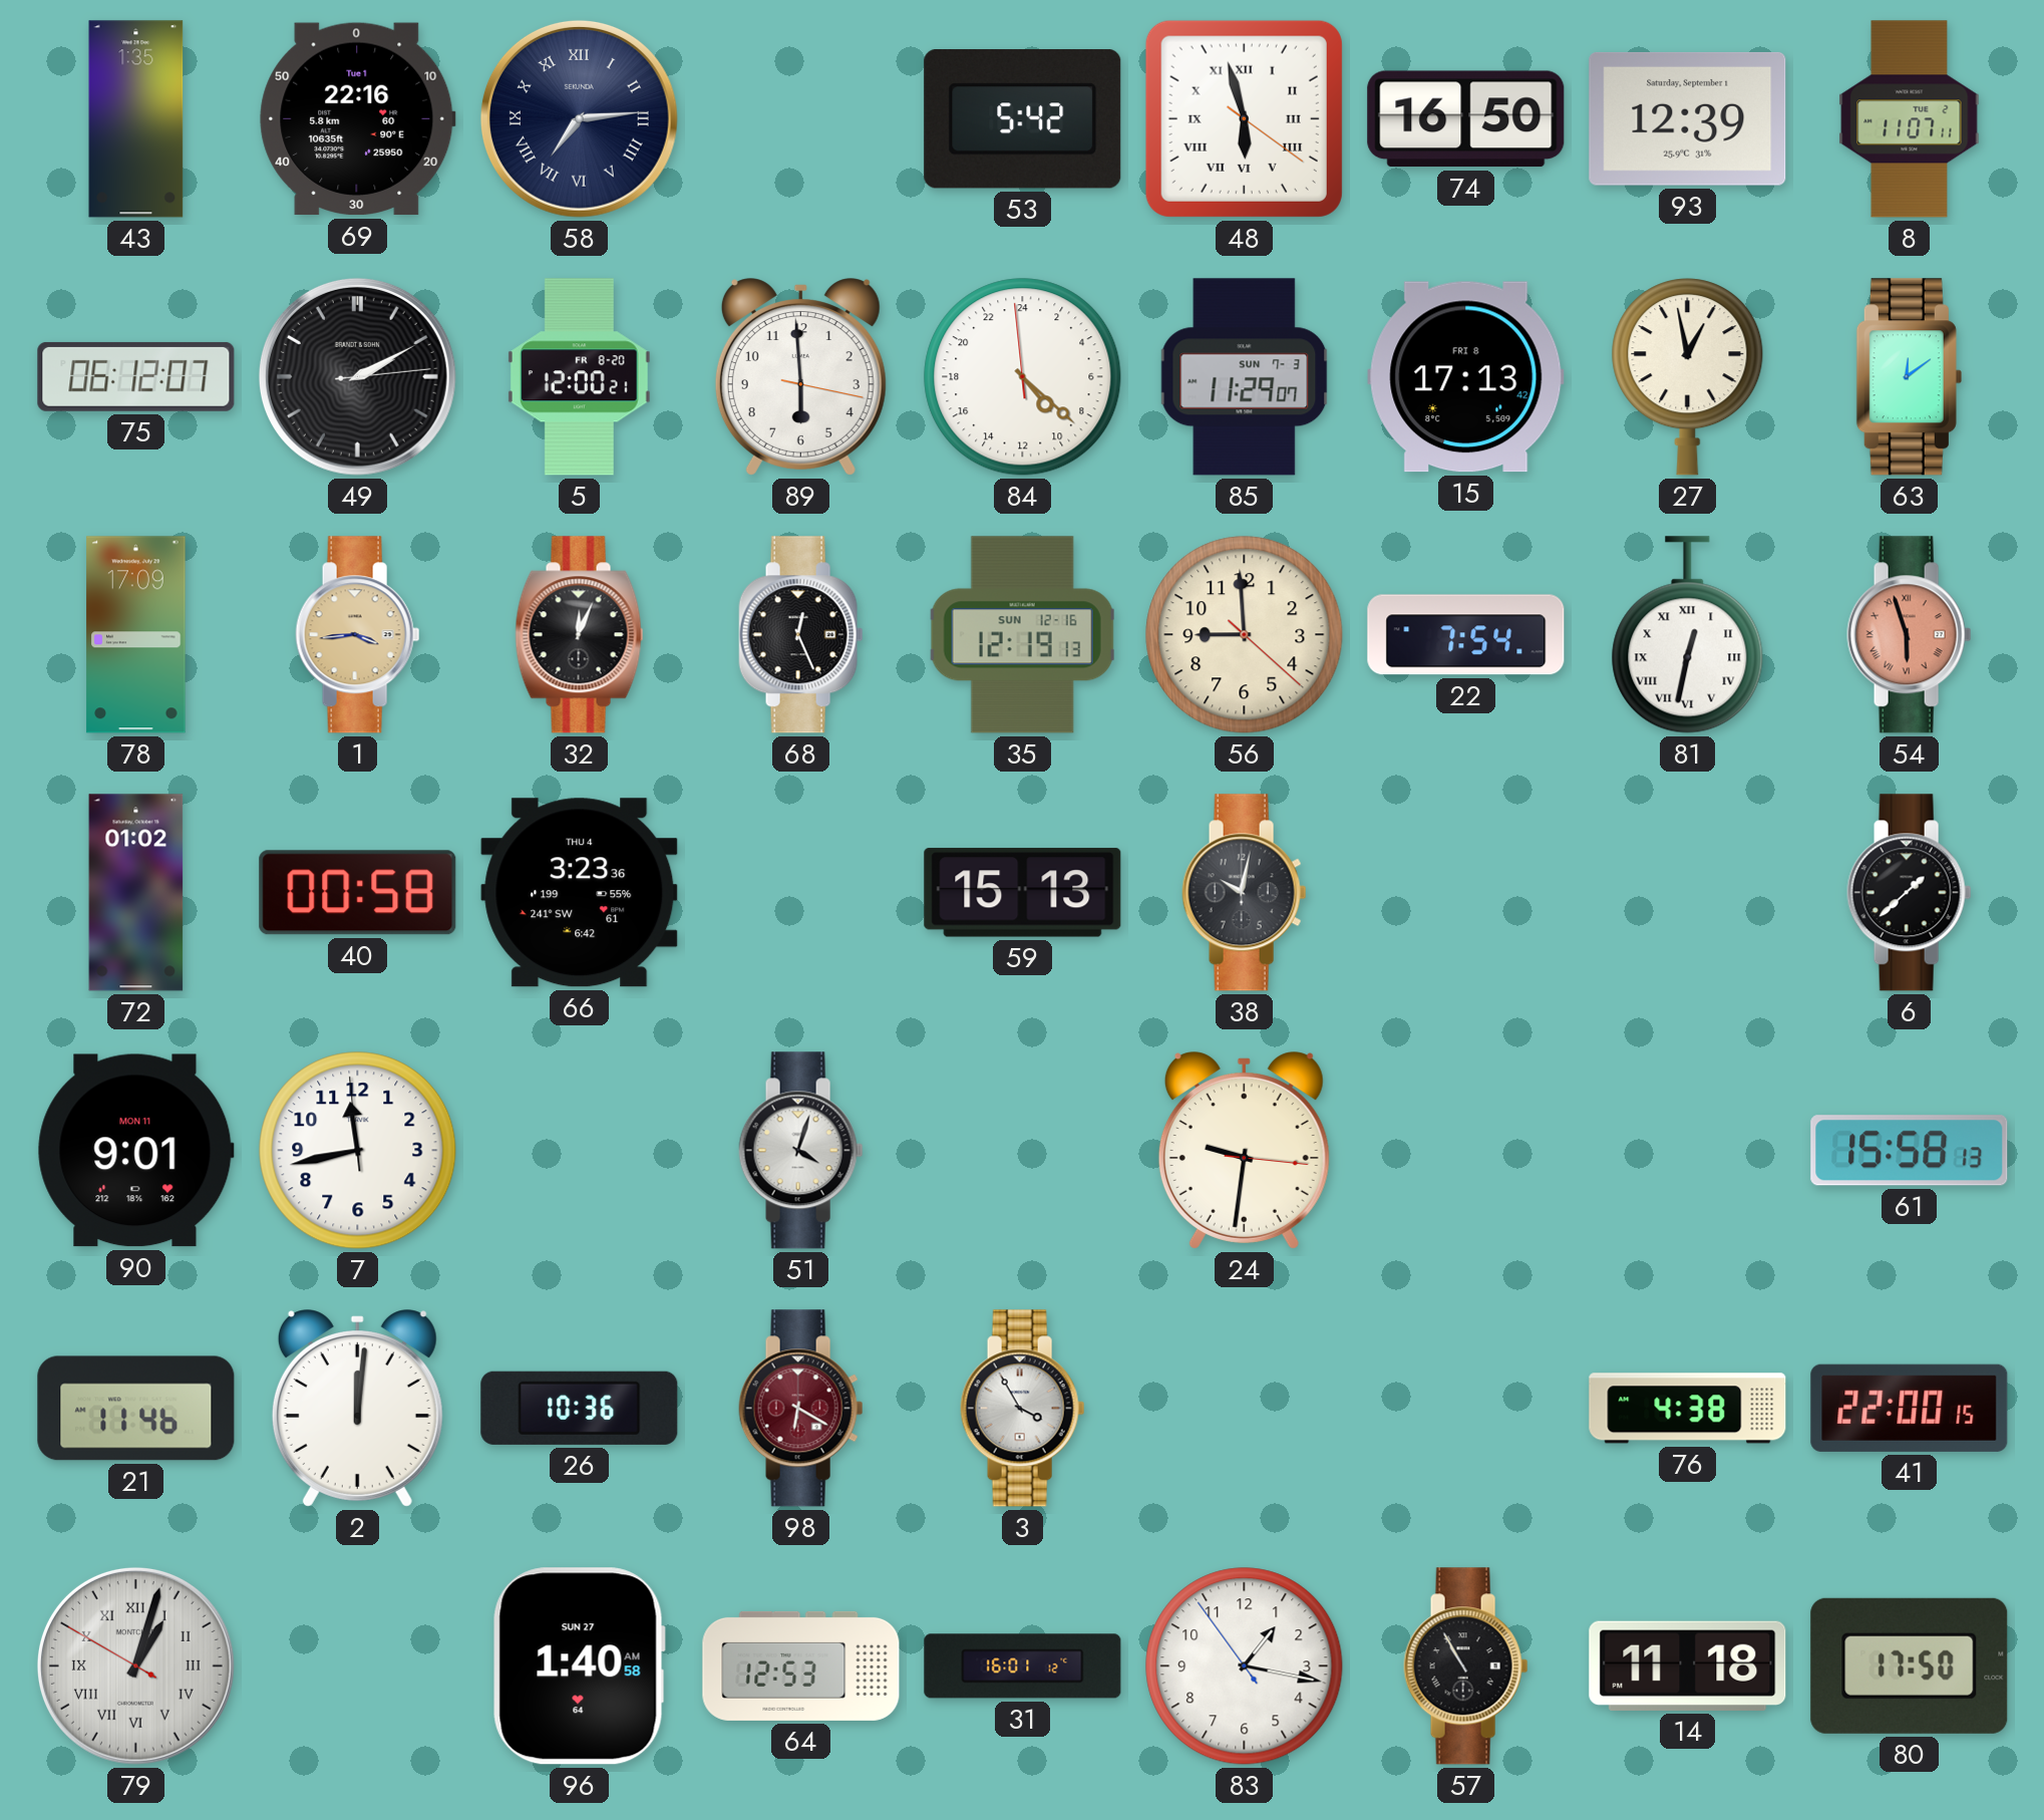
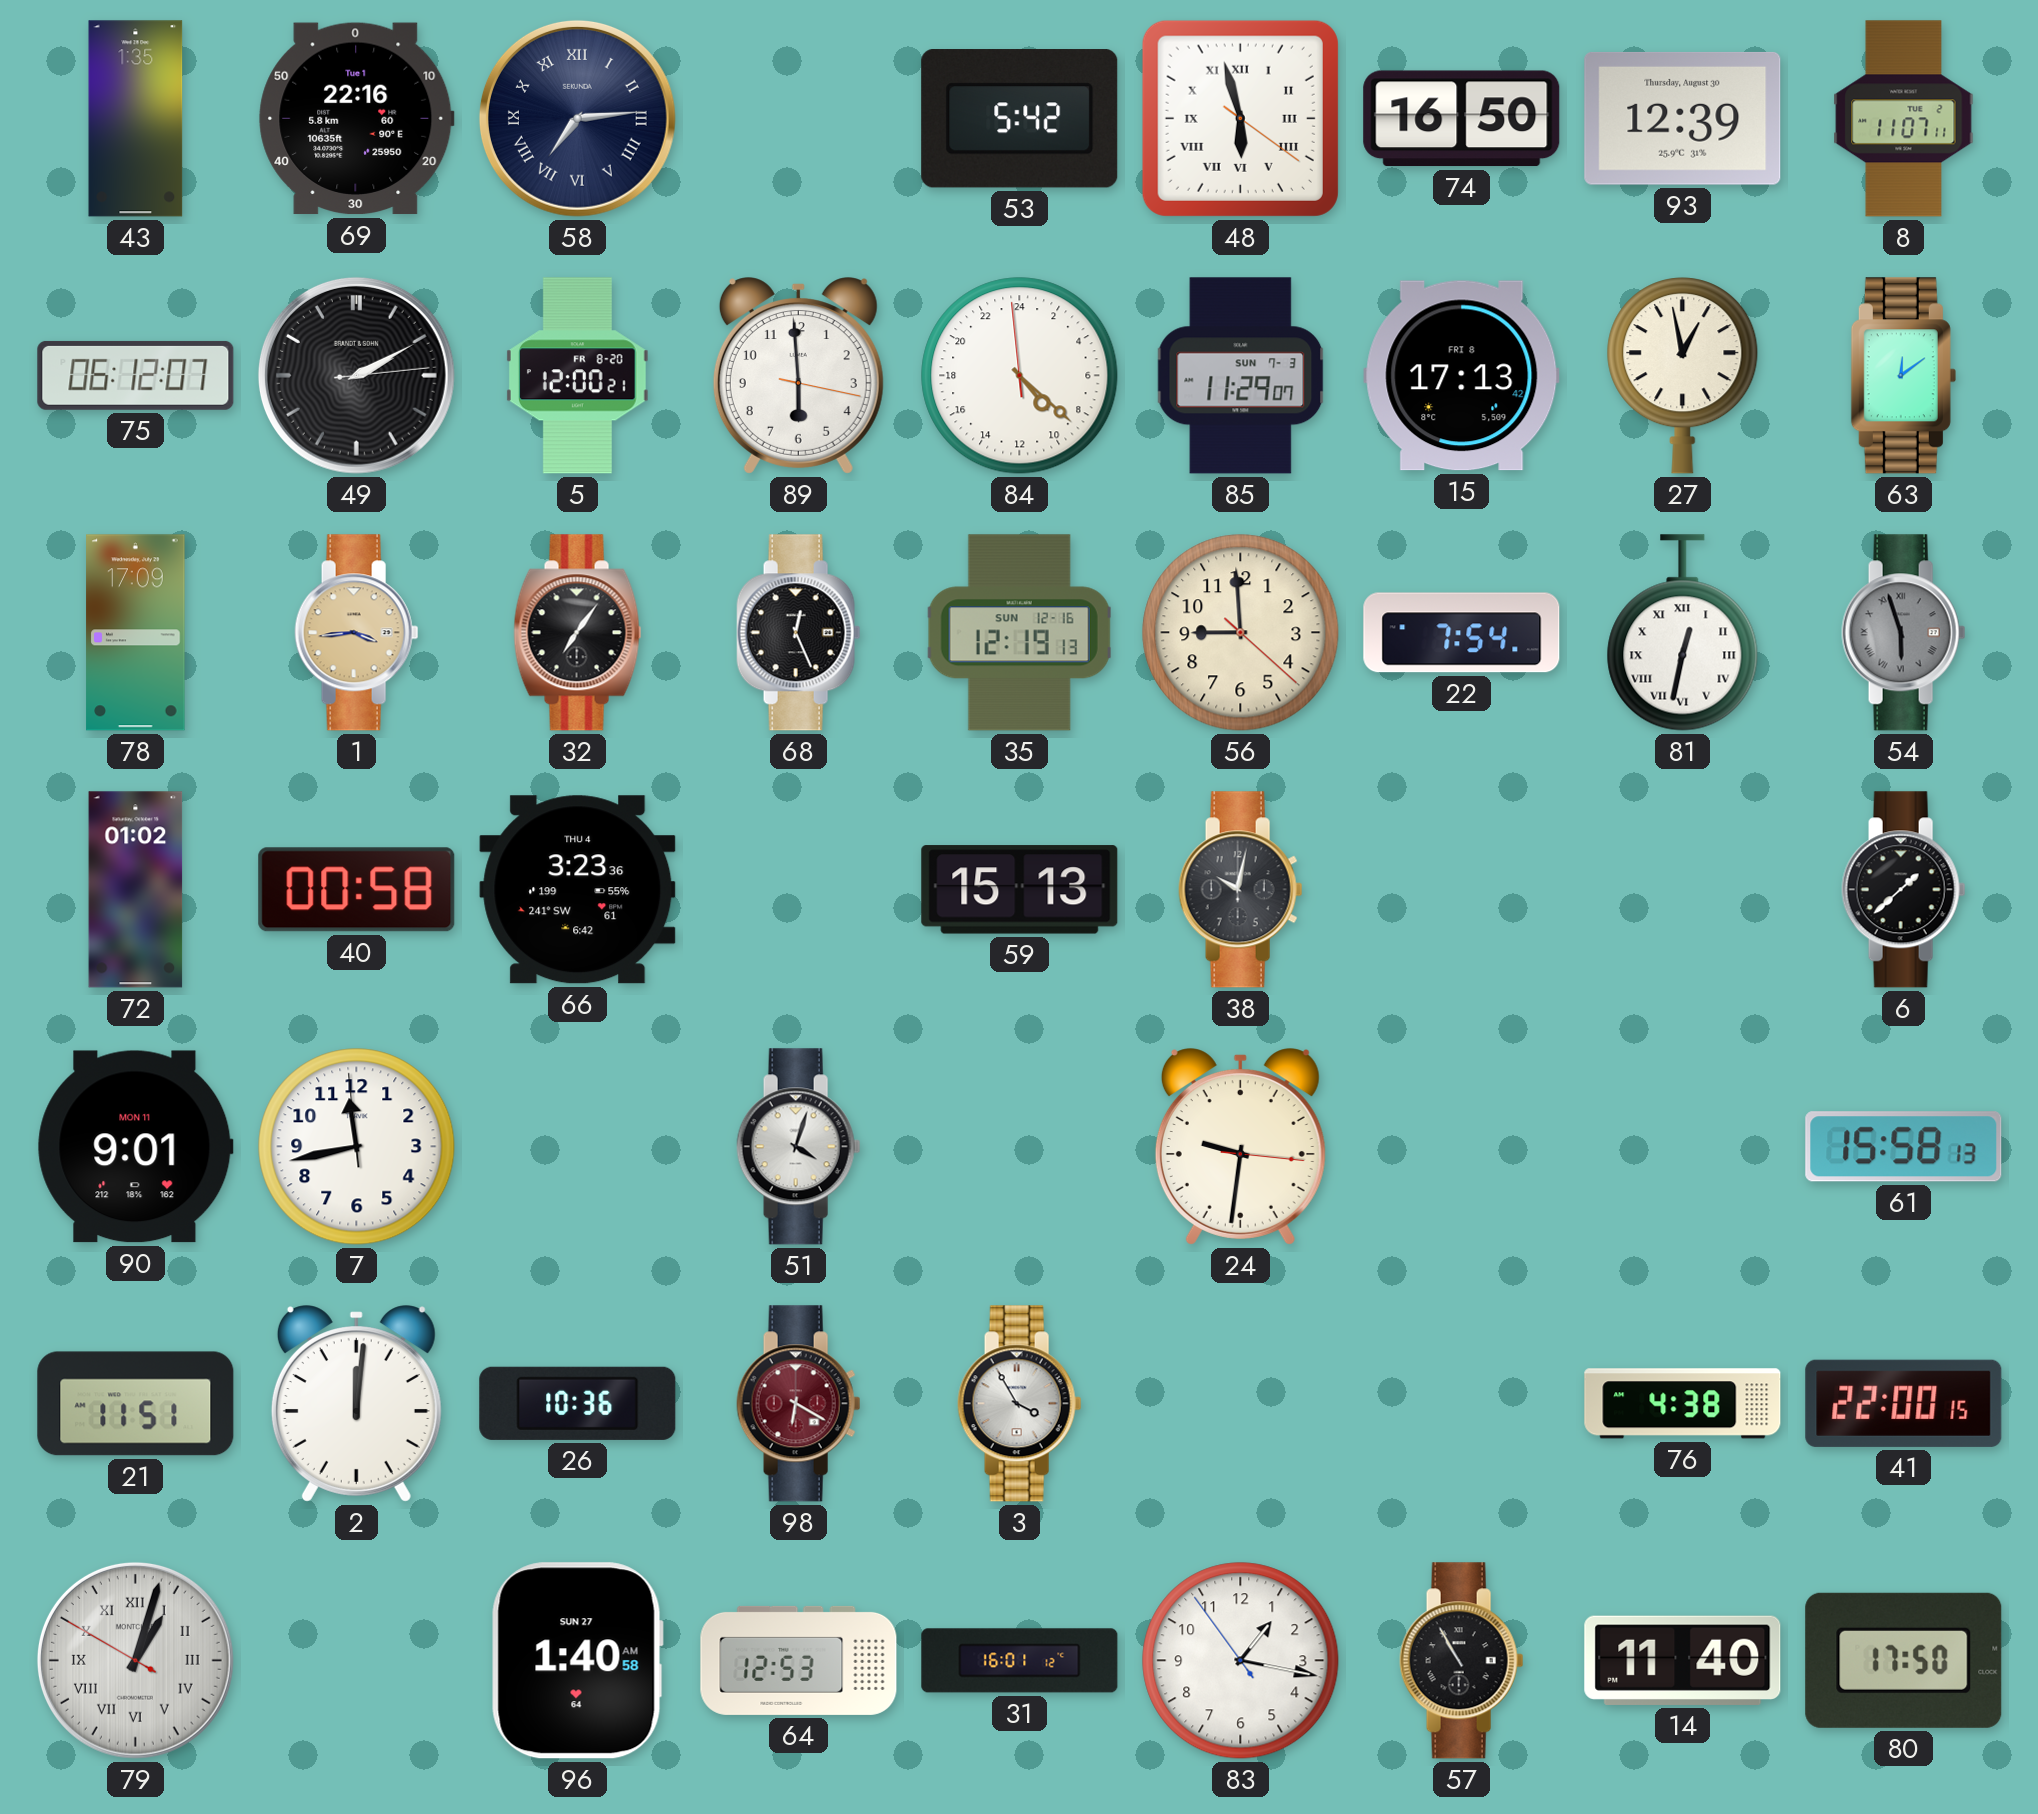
93 date: Saturday, September 1 -> Thursday, August 30 (1683, 118)
32: 12:04 -> 7:06 (578, 633)
54 dial: salmon -> grey (1904, 633)
21: 11:46 -> 11:51 (136, 1404)
14: 11:18 -> 11:40 (1683, 1660)
